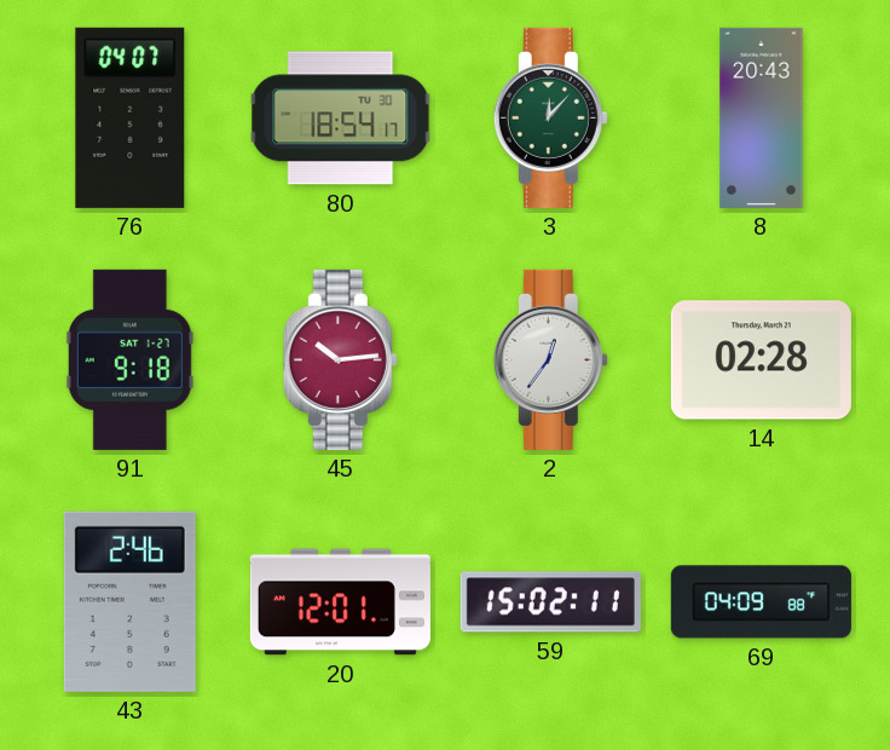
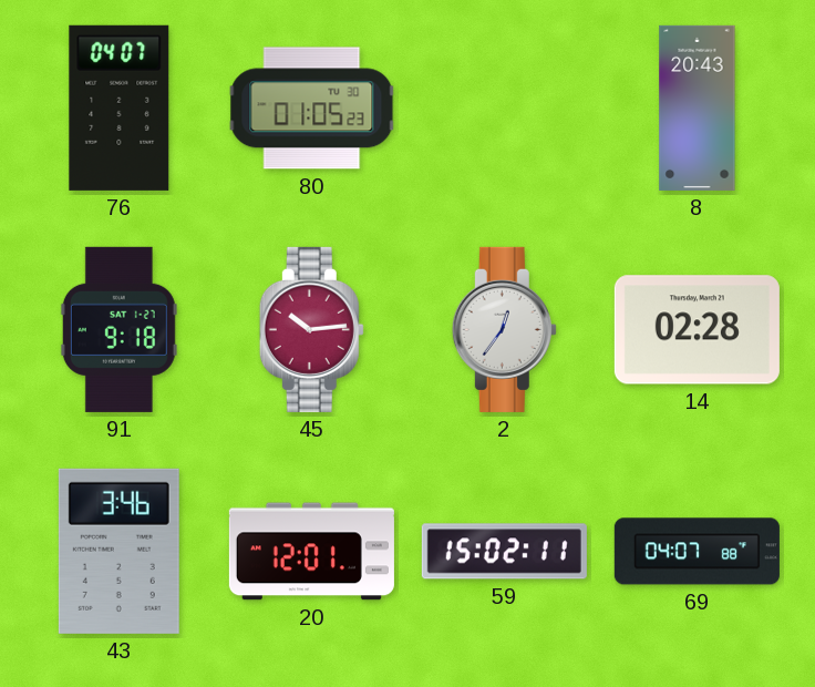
80: 18:54 -> 01:05 (312, 109)
3: 12:07 -> none (550, 117)
43: 2:46 -> 3:46 (118, 551)
69: 04:09 -> 04:07 (697, 552)
